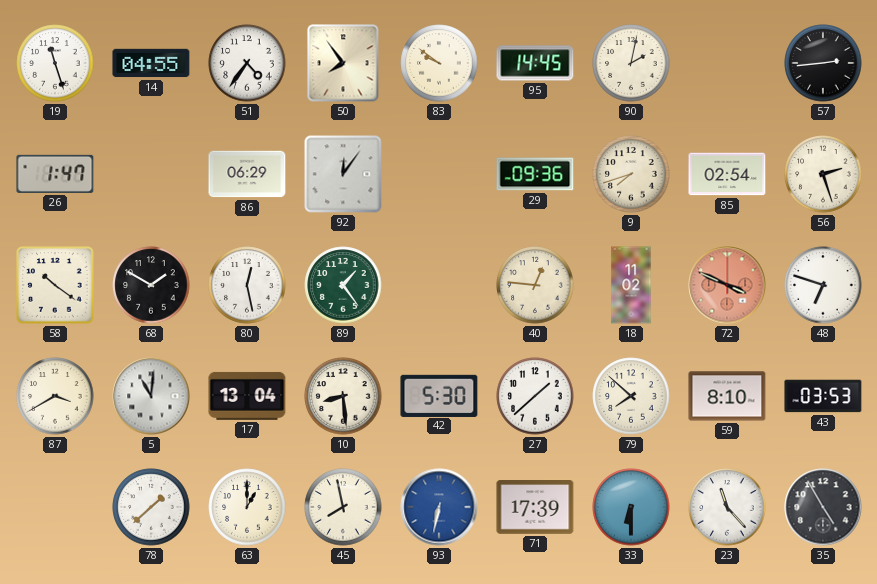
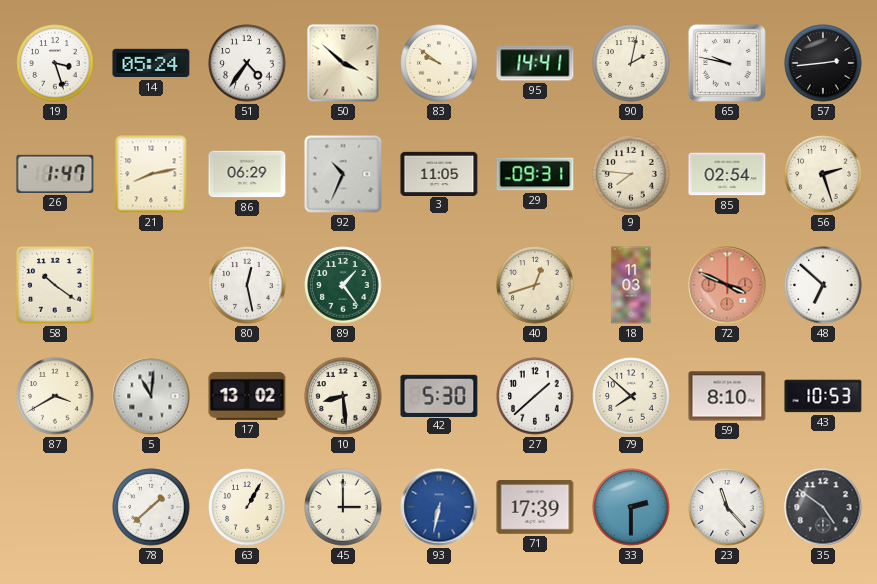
19: 11:27 -> 3:27 (55, 63)
14: 04:55 -> 05:24 (151, 63)
50: 7:54 -> 3:52 (343, 63)
95: 14:45 -> 14:41 (535, 63)
65: none -> 9:47 (727, 63)
21: none -> 8:13 (151, 174)
92: 12:06 -> 10:34 (343, 174)
3: none -> 11:05 (439, 173)
29: 09:36 -> 09:31 (535, 174)
9: 7:42 -> 7:46 (631, 174)
68: 1:50 -> none (151, 285)
40: 12:46 -> 12:42 (535, 285)
18: 11:02 -> 11:03 (631, 285)
48: 6:48 -> 6:52 (823, 285)
17: 13:04 -> 13:02 (247, 396)
43: 03:53 -> 10:53 (823, 396)
63: 1:00 -> 1:05 (247, 507)
45: 7:58 -> 3:00 (343, 507)
33: 6:30 -> 2:30 (631, 507)
35: 4:55 -> 4:51 (823, 507)
